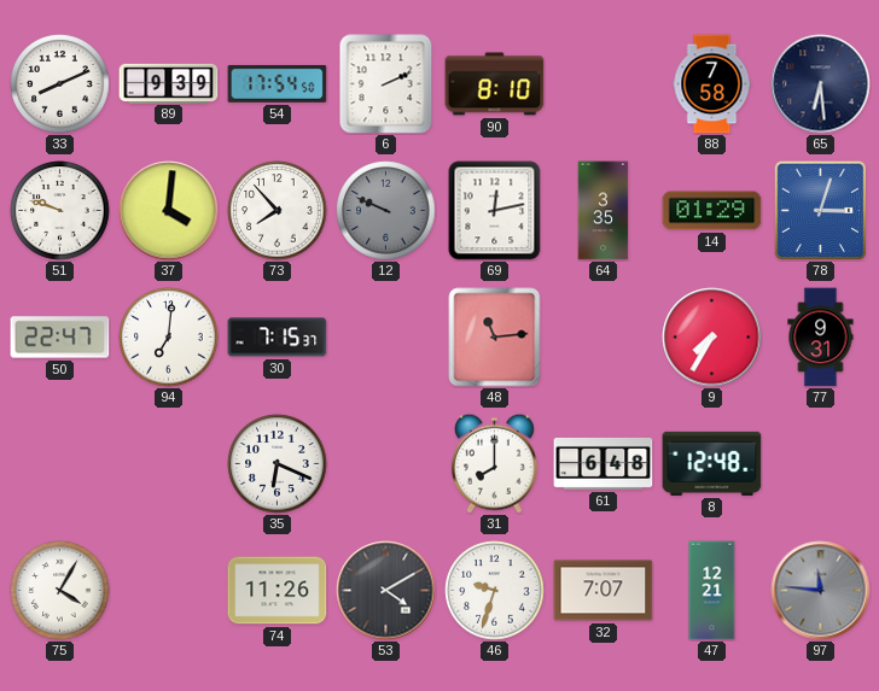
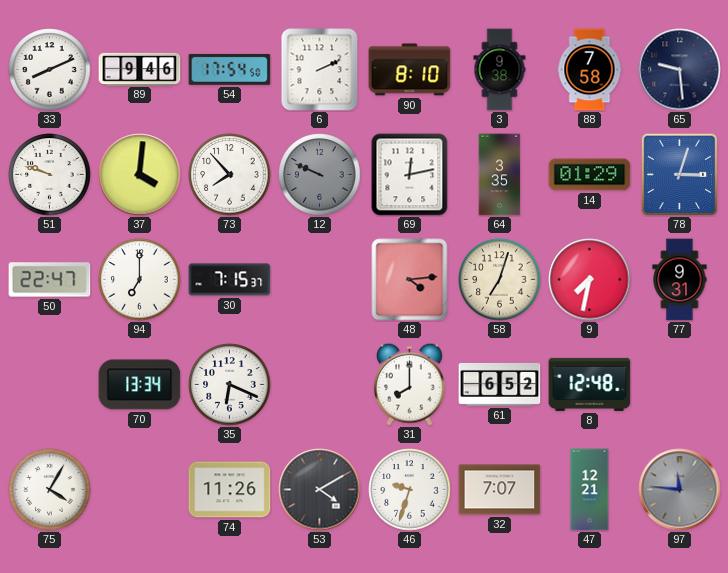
89: 9:39 -> 9:46 (140, 69)
3: none -> 9:38 (500, 70)
65: 6:29 -> 9:29 (680, 70)
94: 7:01 -> 7:00 (140, 280)
48: 11:14 -> 4:14 (410, 280)
58: none -> 7:03 (500, 280)
9: 7:35 -> 7:32 (590, 280)
70: none -> 13:34 (140, 385)
61: 6:48 -> 6:52 (500, 384)
